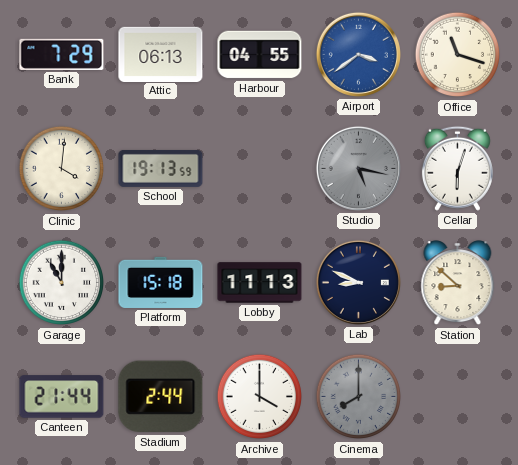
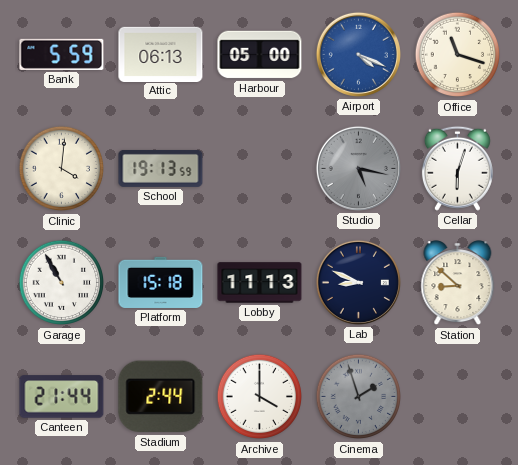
Bank: 7:29 -> 5:59 (62, 54)
Harbour: 04:55 -> 05:00 (260, 55)
Airport: 3:39 -> 4:19 (358, 54)
Garage: 11:00 -> 10:55 (62, 283)
Cinema: 8:00 -> 1:57 (359, 397)
